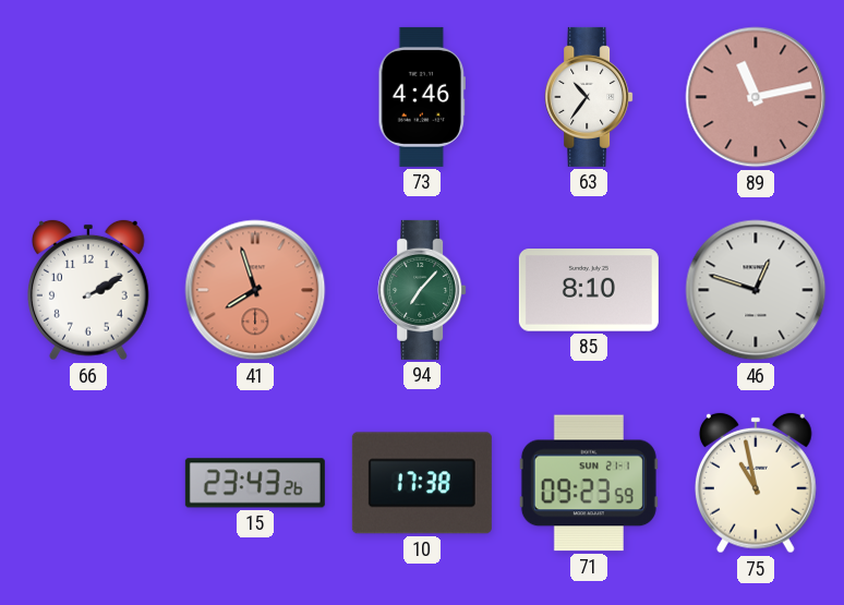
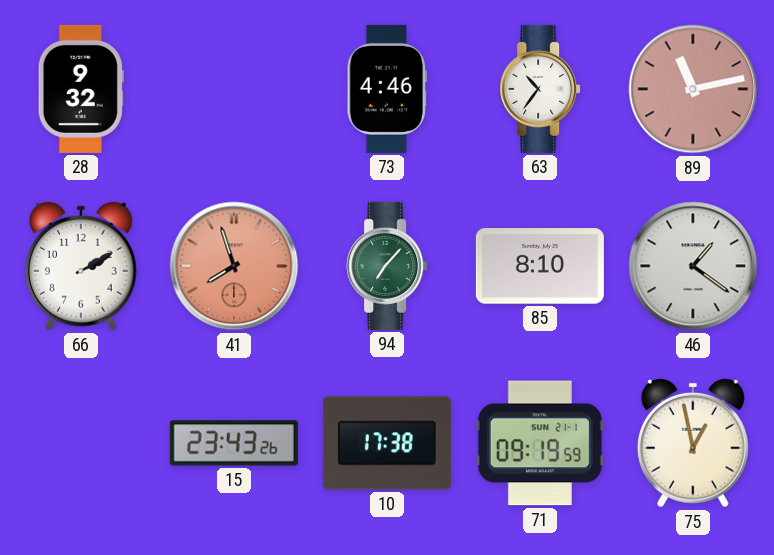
28: none -> 9:32 (81, 89)
46: 12:48 -> 1:21 (693, 266)
71: 09:23 -> 09:19 (540, 443)
75: 10:58 -> 12:58 (693, 443)
